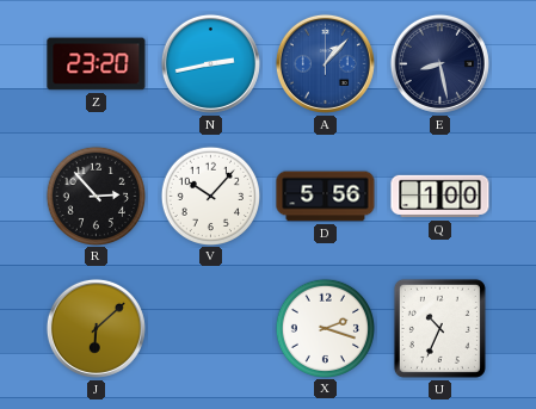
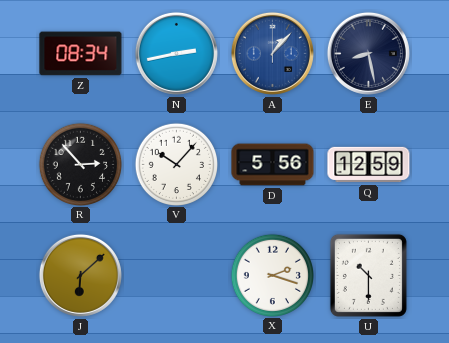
Z: 23:20 -> 08:34 (81, 54)
Q: 1:00 -> 12:59 (369, 165)
U: 10:34 -> 10:30 (368, 275)
